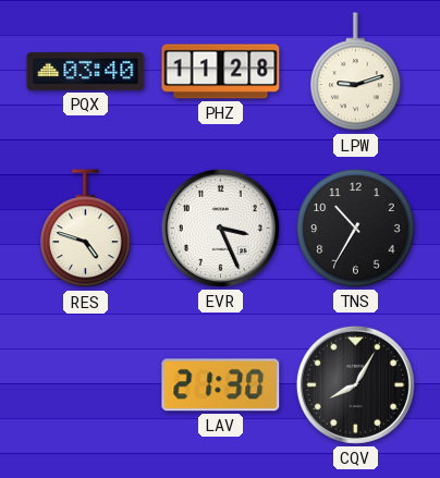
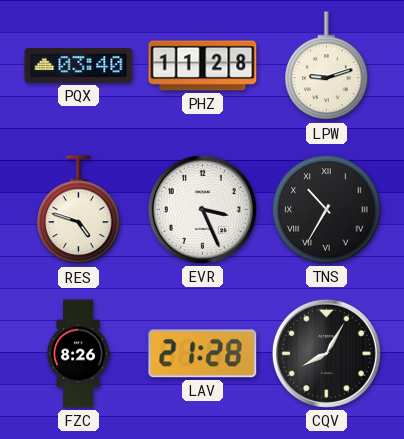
TNS numerals: Arabic -> Roman (327, 210)
FZC: none -> 8:26 (79, 354)
LAV: 21:30 -> 21:28 (203, 354)
